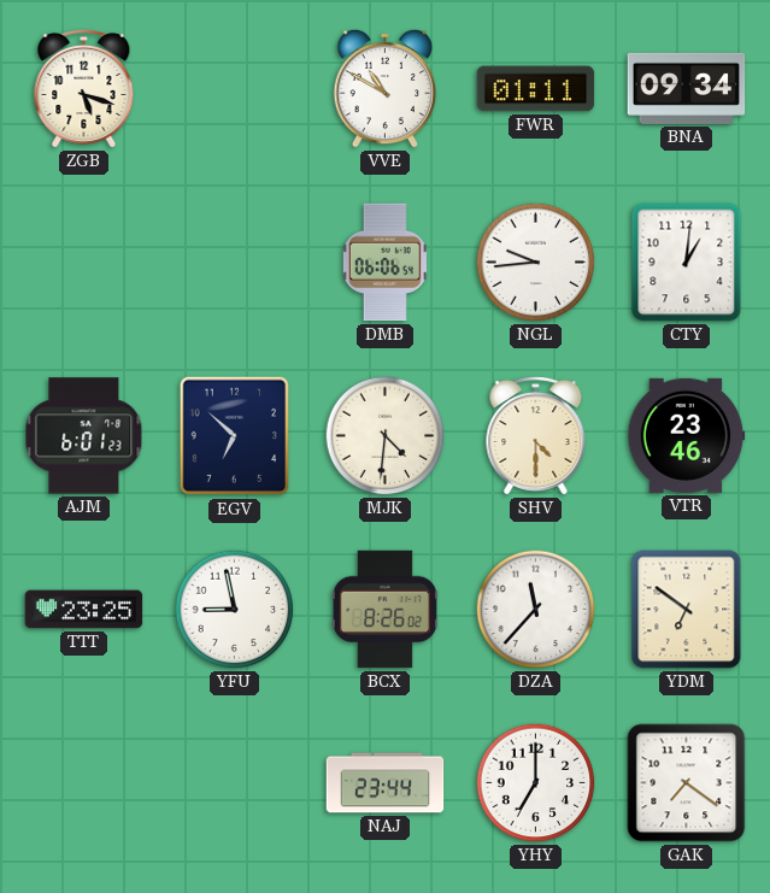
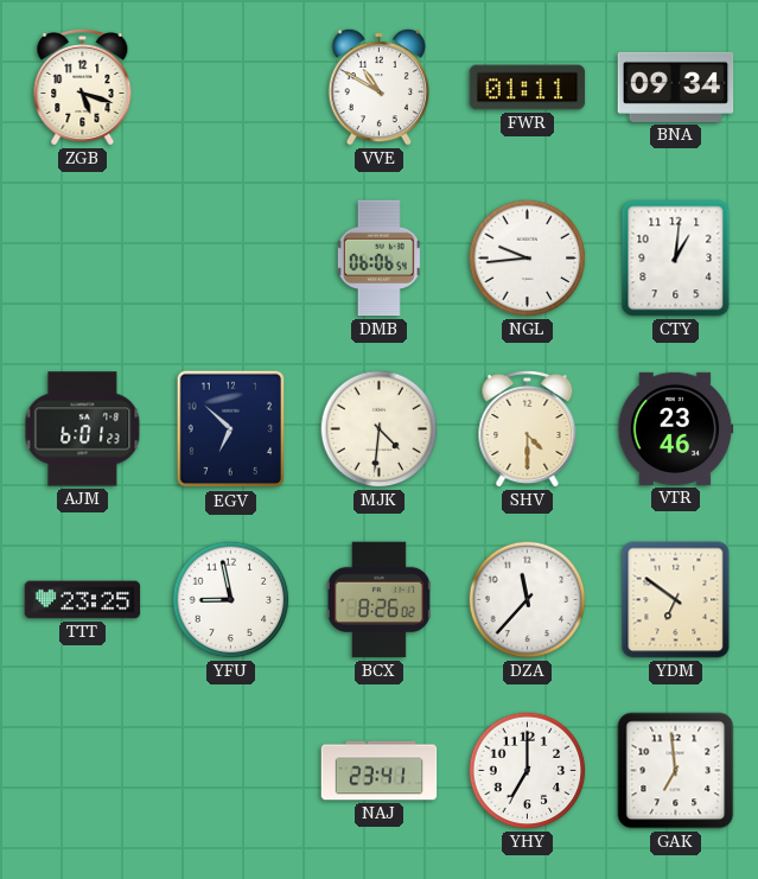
NAJ: 23:44 -> 23:41 (380, 771)
GAK: 7:21 -> 6:59 (676, 771)
